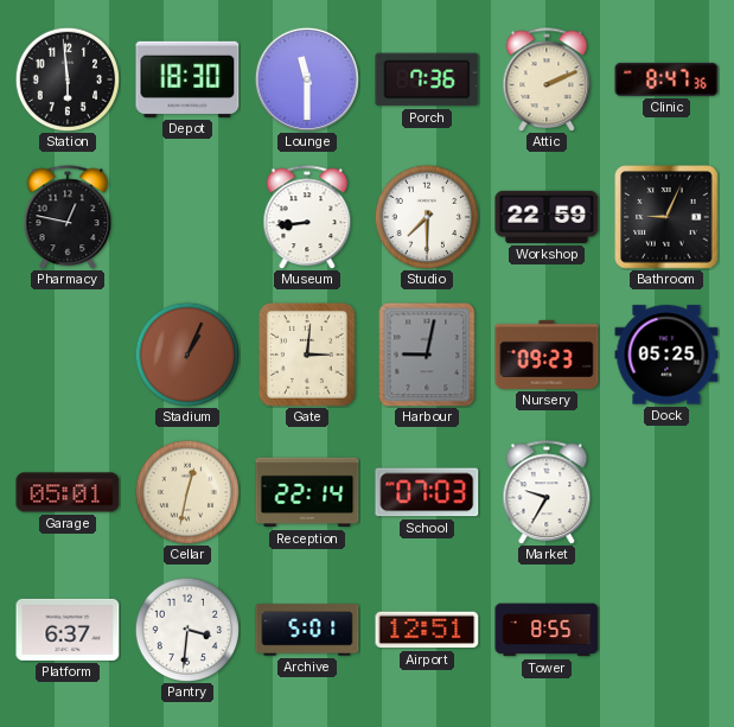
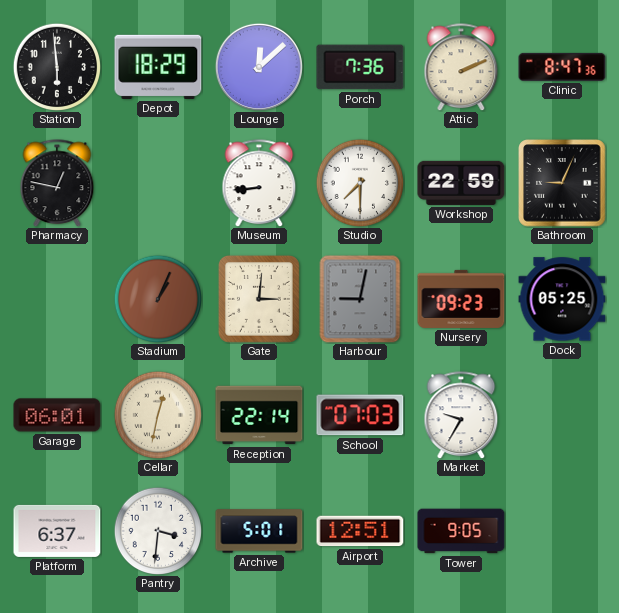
Depot: 18:30 -> 18:29 (158, 67)
Lounge: 11:30 -> 12:08 (259, 67)
Garage: 05:01 -> 06:01 (57, 415)
Tower: 8:55 -> 9:05 (461, 531)
